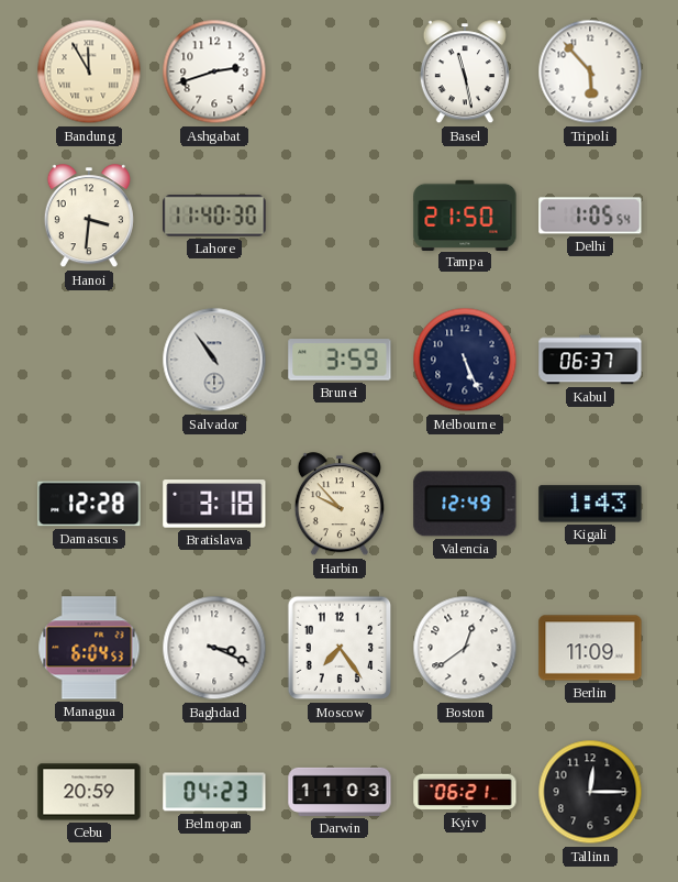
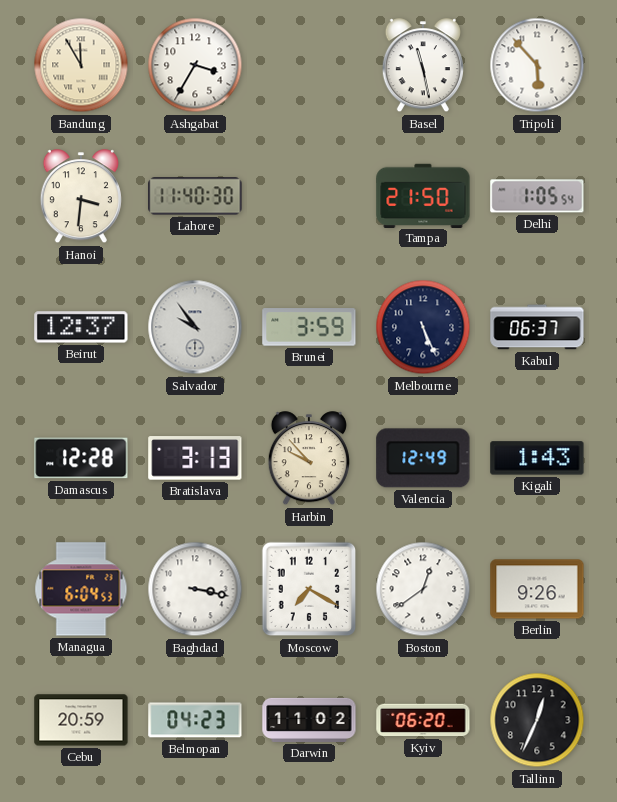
Ashgabat: 2:42 -> 3:35 (195, 65)
Beirut: none -> 12:37 (81, 327)
Salvador: 10:54 -> 9:54 (195, 327)
Bratislava: 3:18 -> 3:13 (195, 458)
Baghdad: 3:19 -> 3:17 (195, 589)
Moscow: 7:24 -> 7:20 (309, 589)
Berlin: 11:09 -> 9:26 (537, 589)
Darwin: 11:03 -> 11:02 (309, 720)
Kyiv: 06:21 -> 06:20 (423, 720)
Tallinn: 12:15 -> 12:34 (537, 720)
